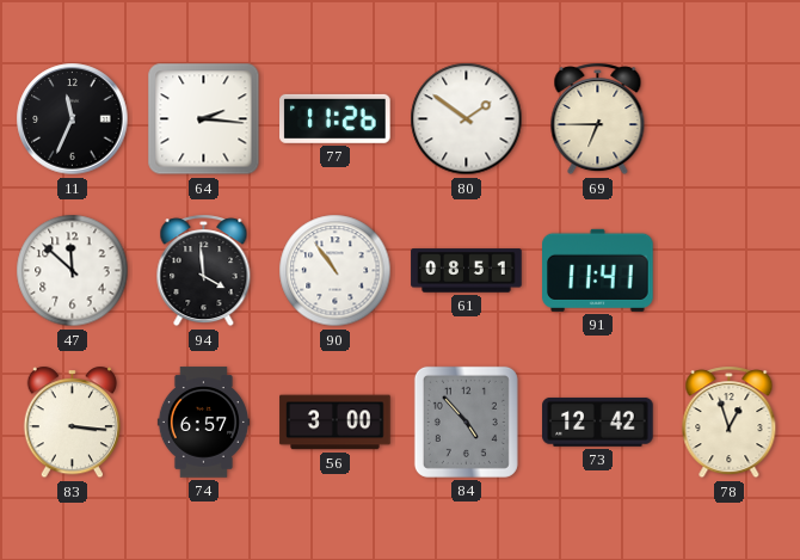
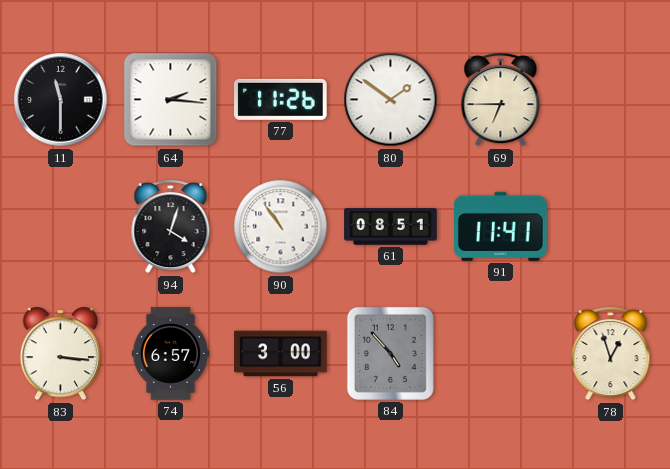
11: 11:34 -> 11:30 (61, 100)
47: 11:52 -> none (73, 271)
94: 3:59 -> 4:03 (171, 227)
73: 12:42 -> none (598, 421)
